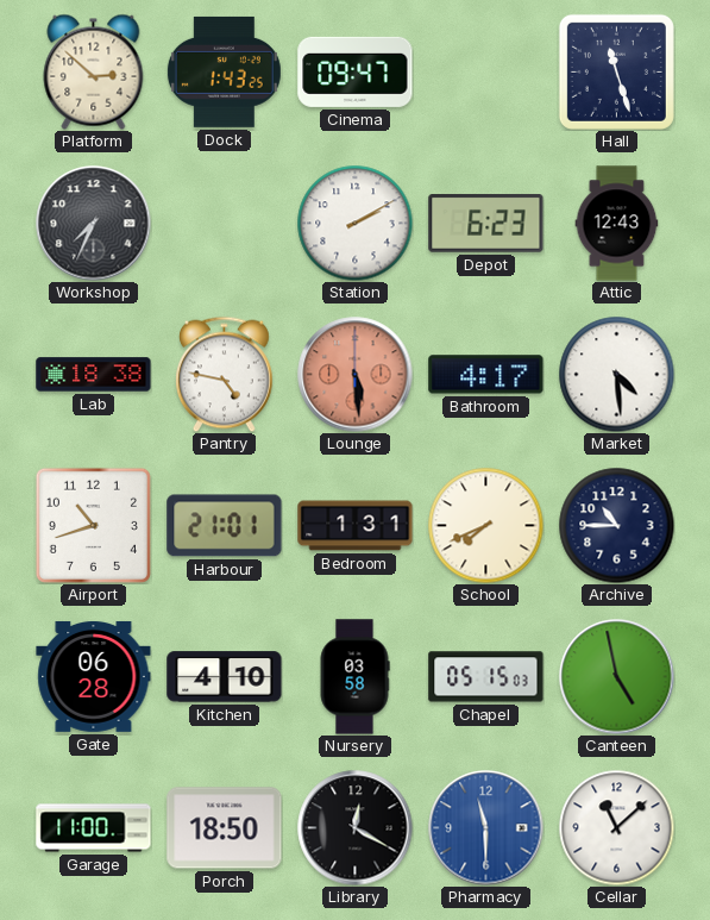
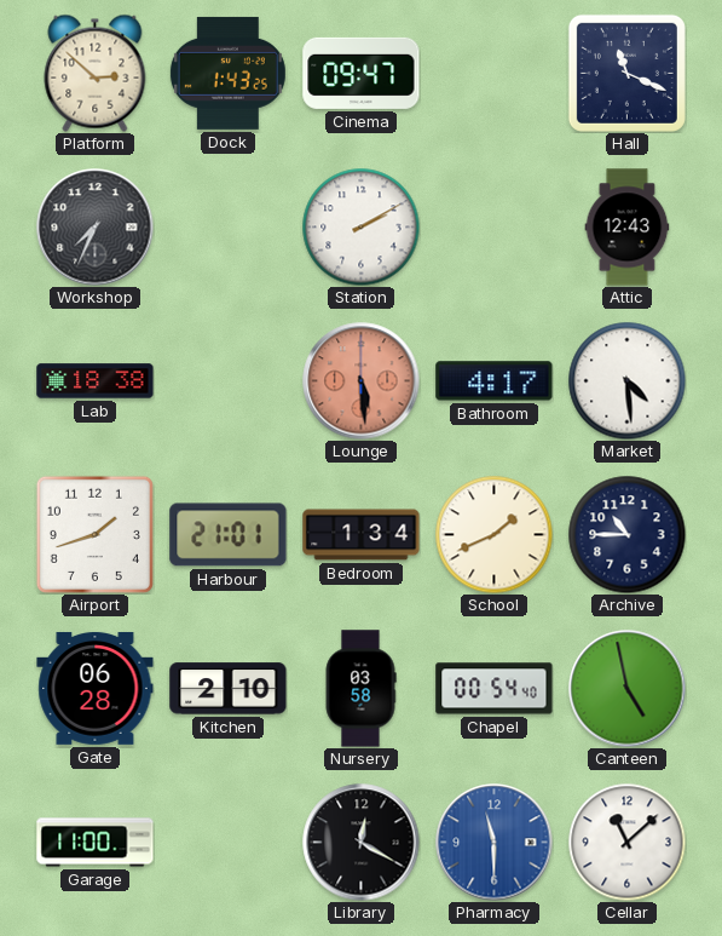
Hall: 11:27 -> 11:19 (626, 73)
Depot: 6:23 -> none (486, 224)
Pantry: 4:47 -> none (225, 374)
Airport: 10:42 -> 1:42 (94, 534)
Bedroom: 1:31 -> 1:34 (362, 535)
School: 7:41 -> 1:41 (493, 534)
Kitchen: 4:10 -> 2:10 (229, 689)
Chapel: 05:15 -> 00:54 (495, 689)
Porch: 18:50 -> none (225, 828)
